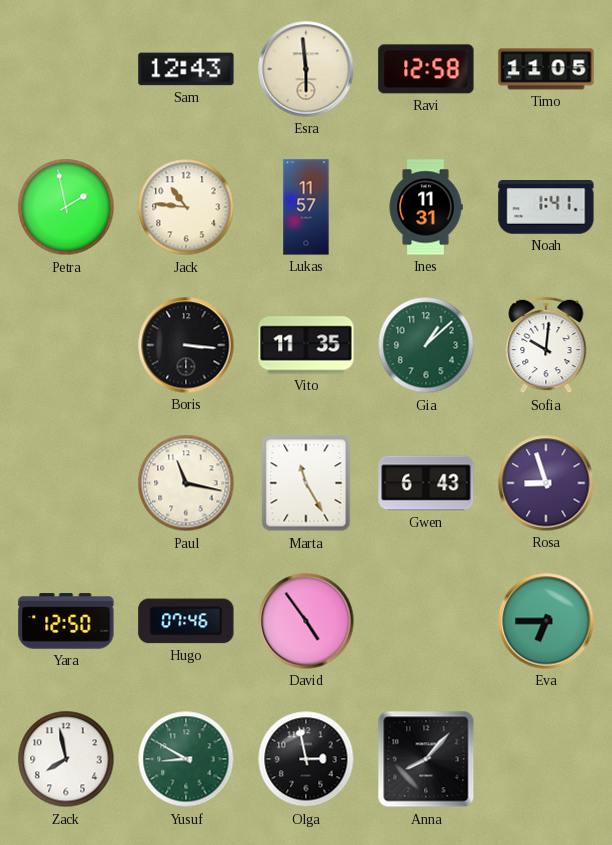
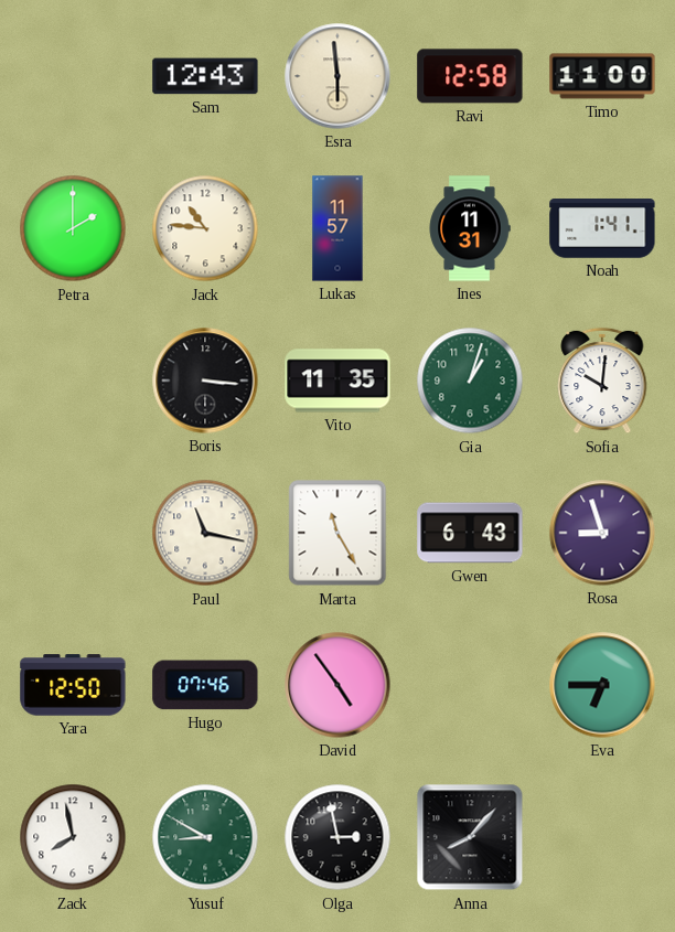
Timo: 11:05 -> 11:00 (602, 76)
Petra: 1:58 -> 2:00 (73, 228)
Gia: 1:08 -> 1:03 (470, 381)
